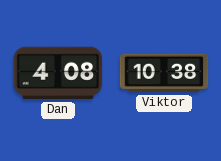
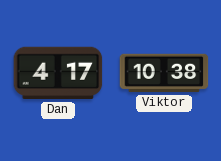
Dan: 4:08 -> 4:17 (58, 73)
